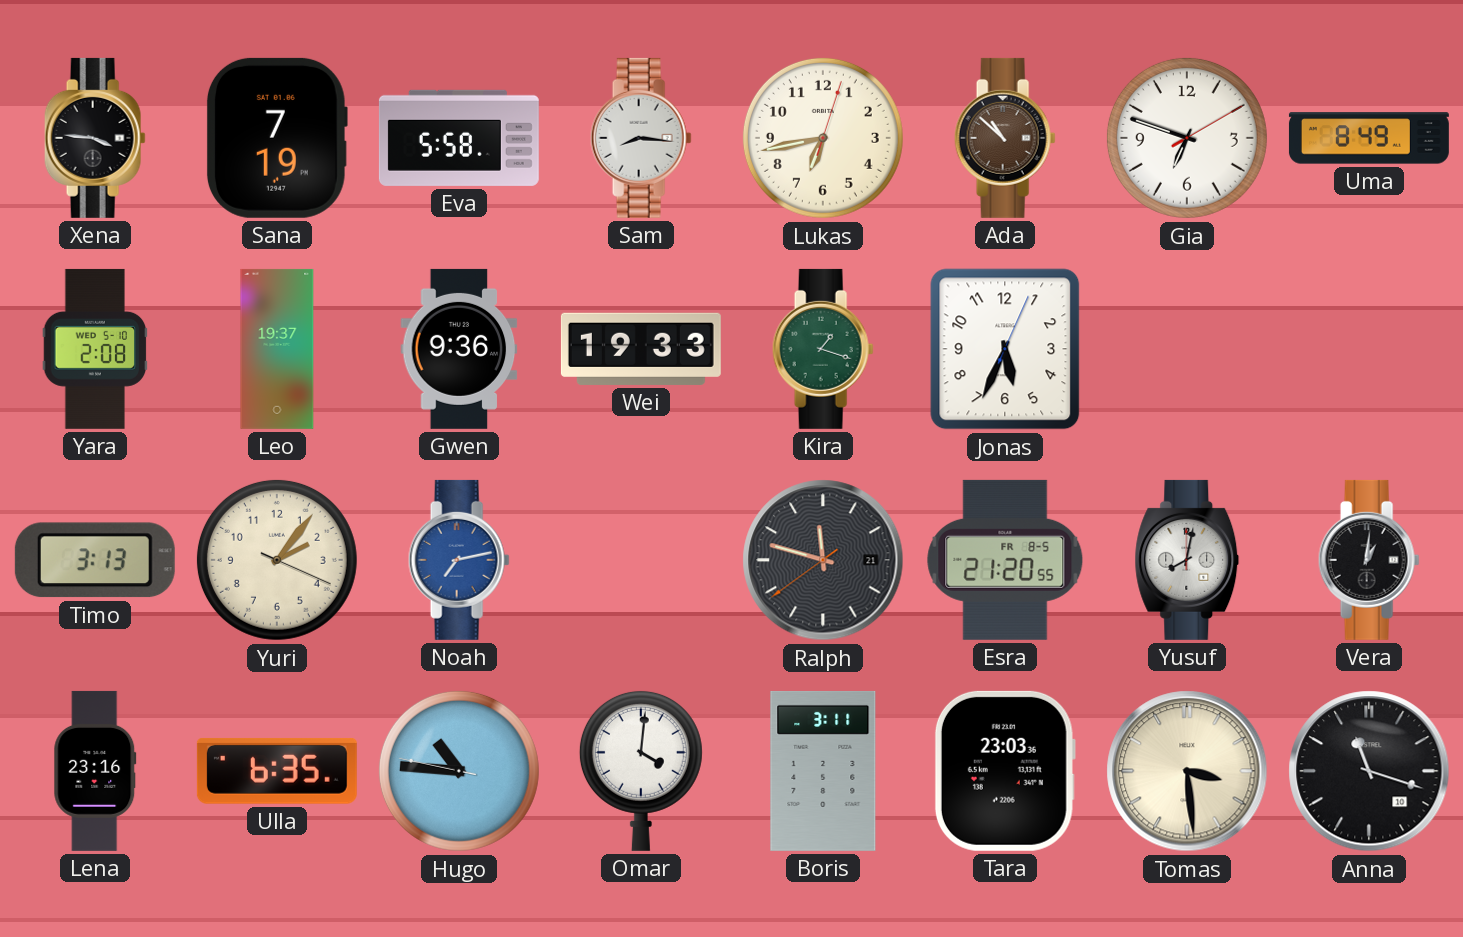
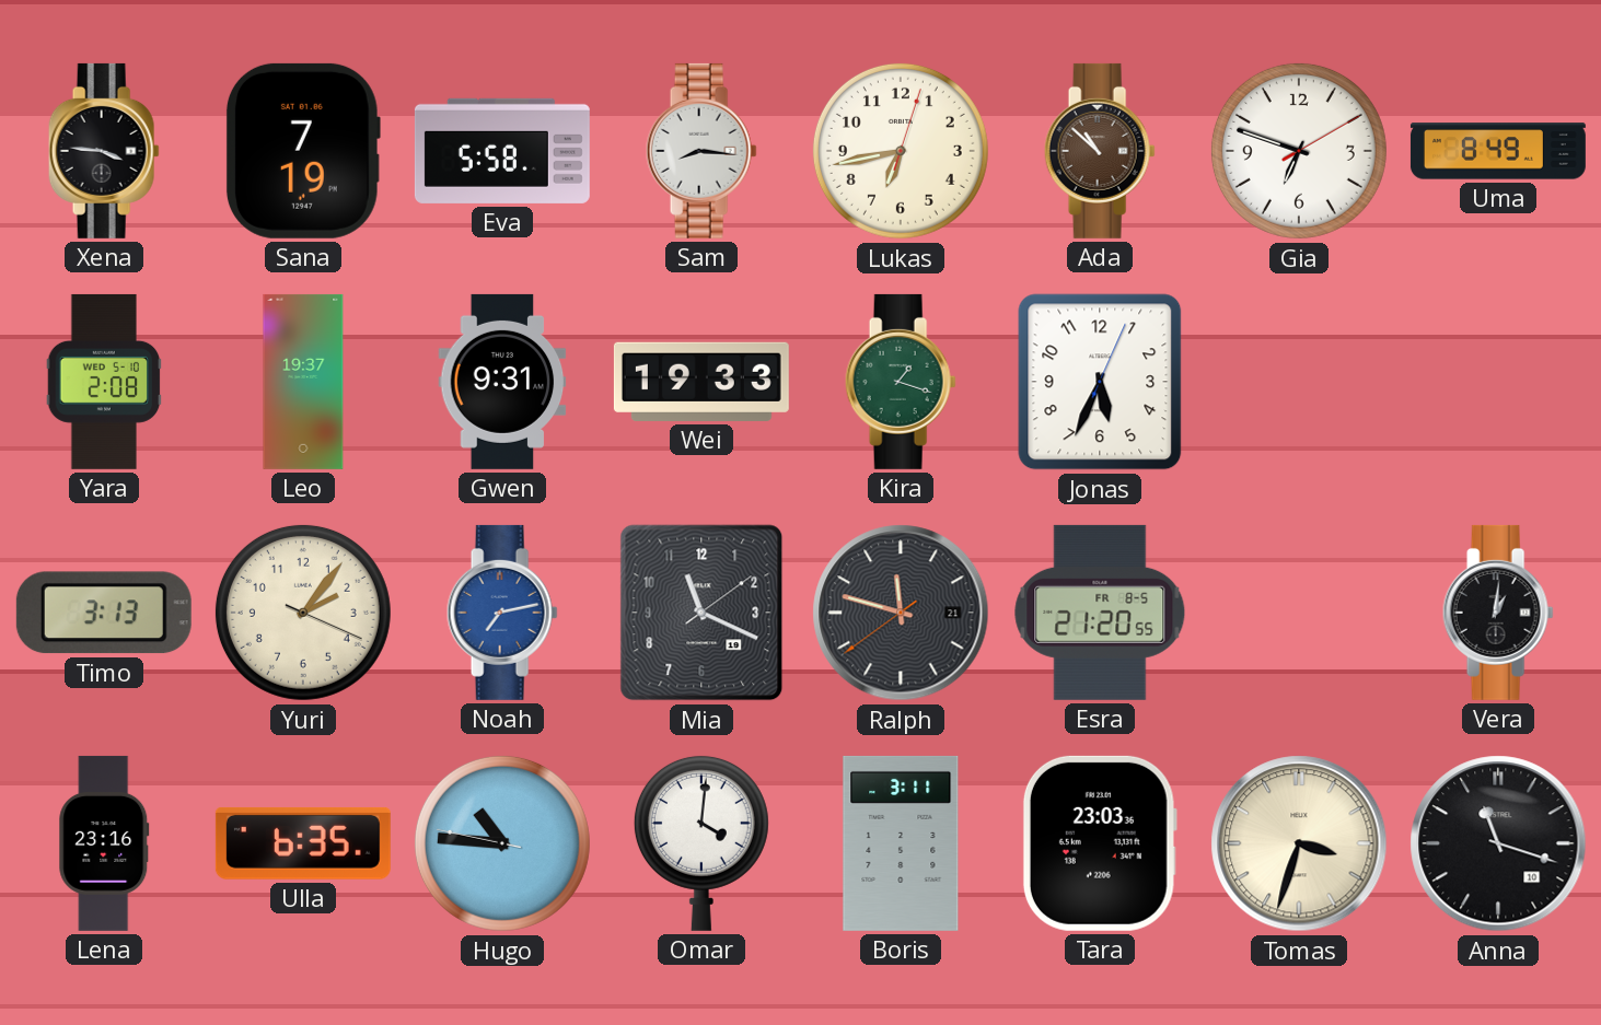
Gwen: 9:36 -> 9:31 (502, 382)
Mia: none -> 11:19 (701, 613)
Yusuf: 8:02 -> none (1187, 560)
Tomas: 3:29 -> 3:33 (1299, 843)
